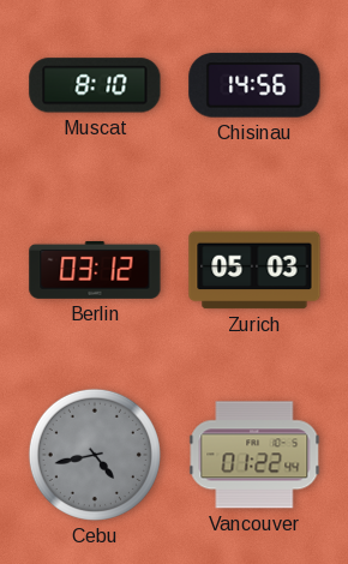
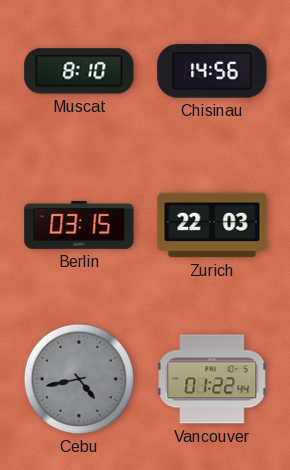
Berlin: 03:12 -> 03:15 (79, 225)
Zurich: 05:03 -> 22:03 (212, 225)
